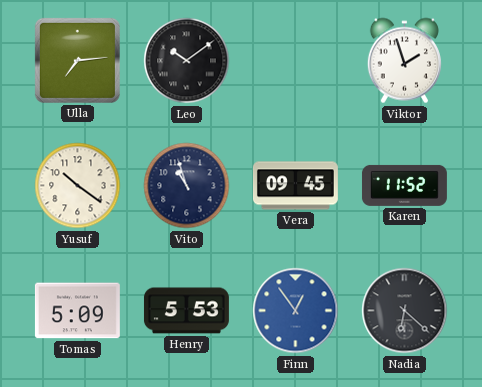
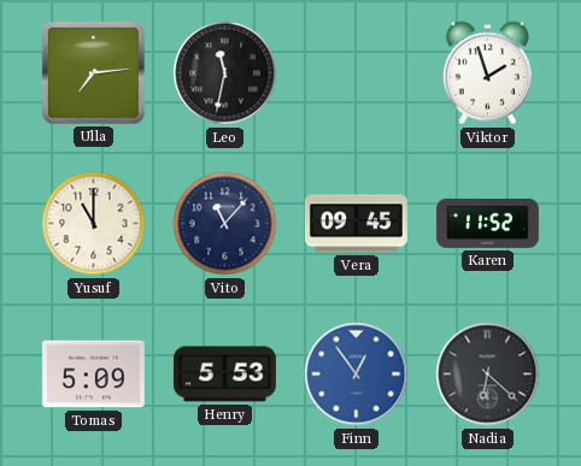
Leo: 10:09 -> 11:32 (225, 73)
Yusuf: 10:21 -> 11:00 (94, 224)
Vito: 10:57 -> 11:07 (225, 224)
